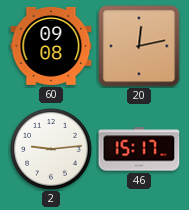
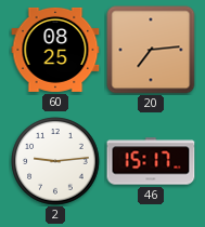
60: 09:08 -> 08:25 (55, 50)
20: 12:13 -> 7:14 (151, 50)
